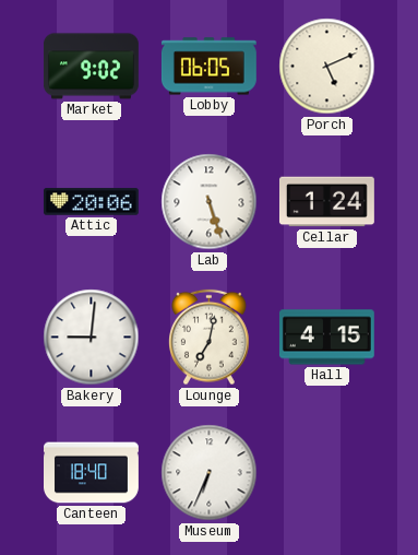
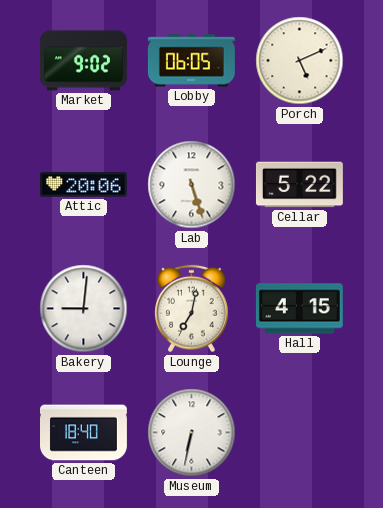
Cellar: 1:24 -> 5:22 (299, 185)
Museum: 6:34 -> 6:32 (192, 433)
